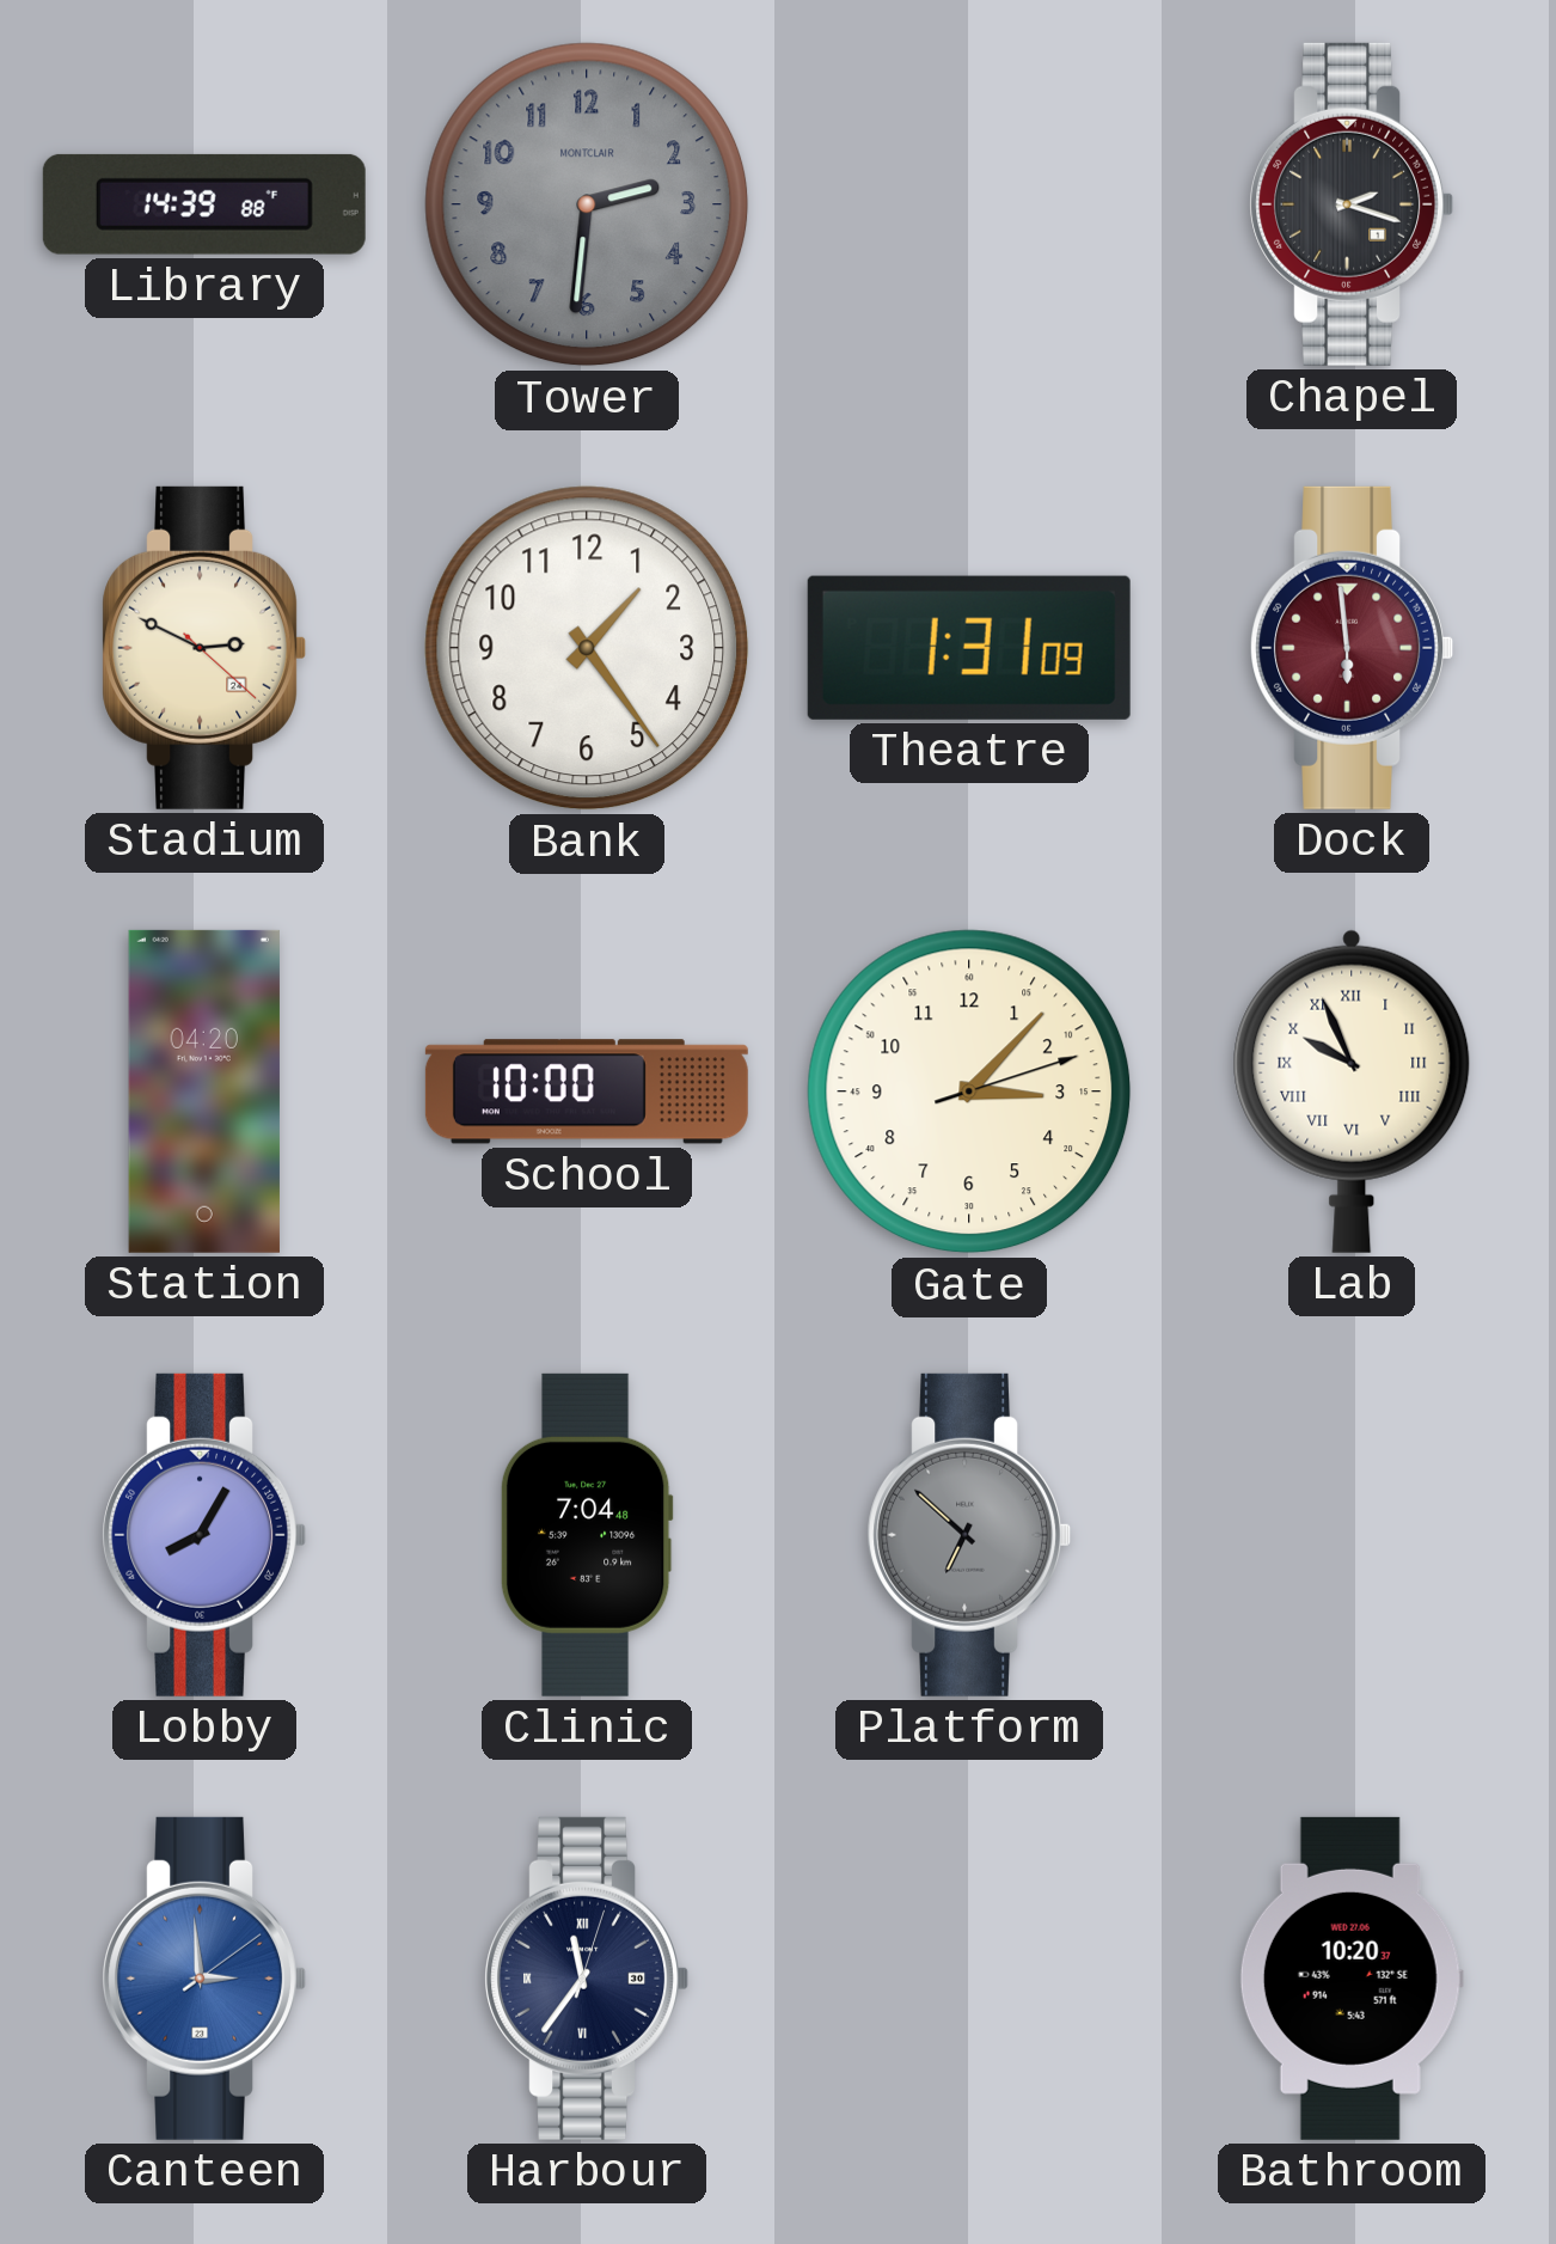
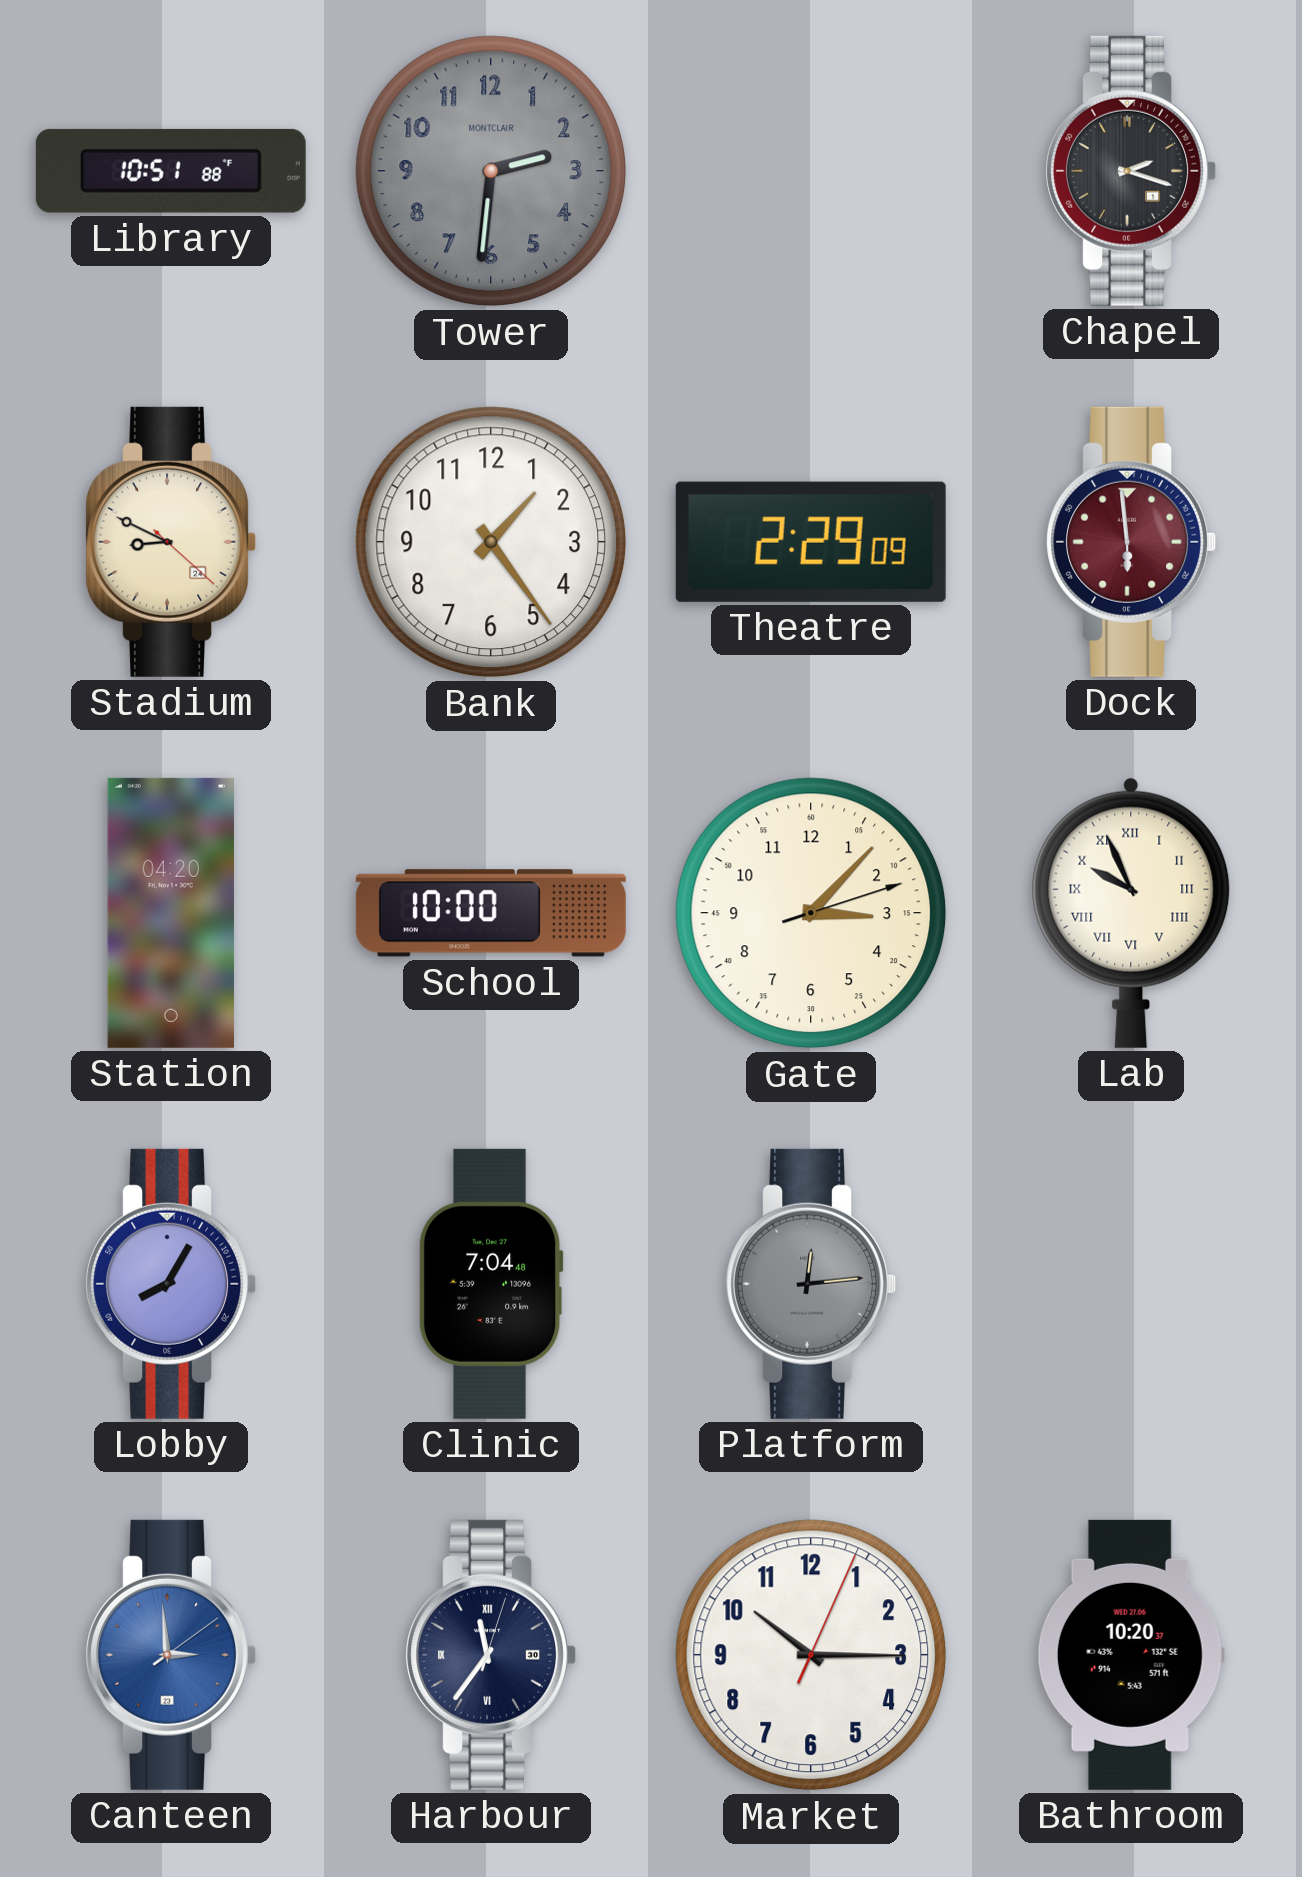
Library: 14:39 -> 10:51 (171, 171)
Stadium: 2:49 -> 8:49 (170, 542)
Theatre: 1:31 -> 2:29 (811, 542)
Platform: 6:52 -> 12:14 (810, 1284)
Market: none -> 10:15 (811, 1655)
